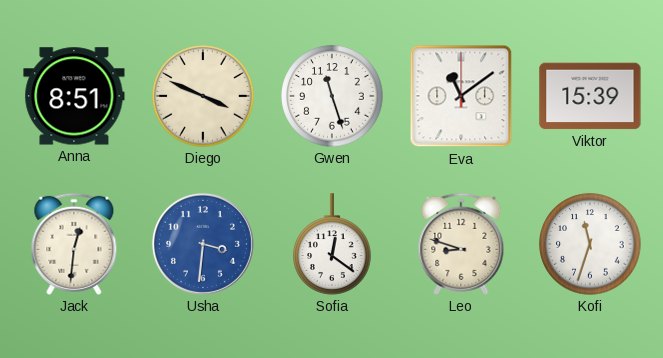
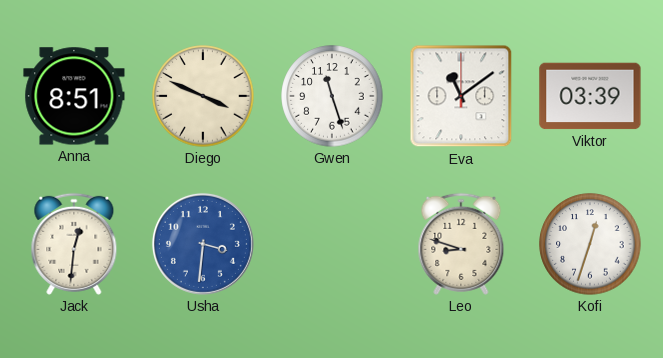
Viktor: 15:39 -> 03:39 (590, 96)
Sofia: 12:21 -> none (332, 244)
Kofi: 11:33 -> 12:33 (590, 244)
